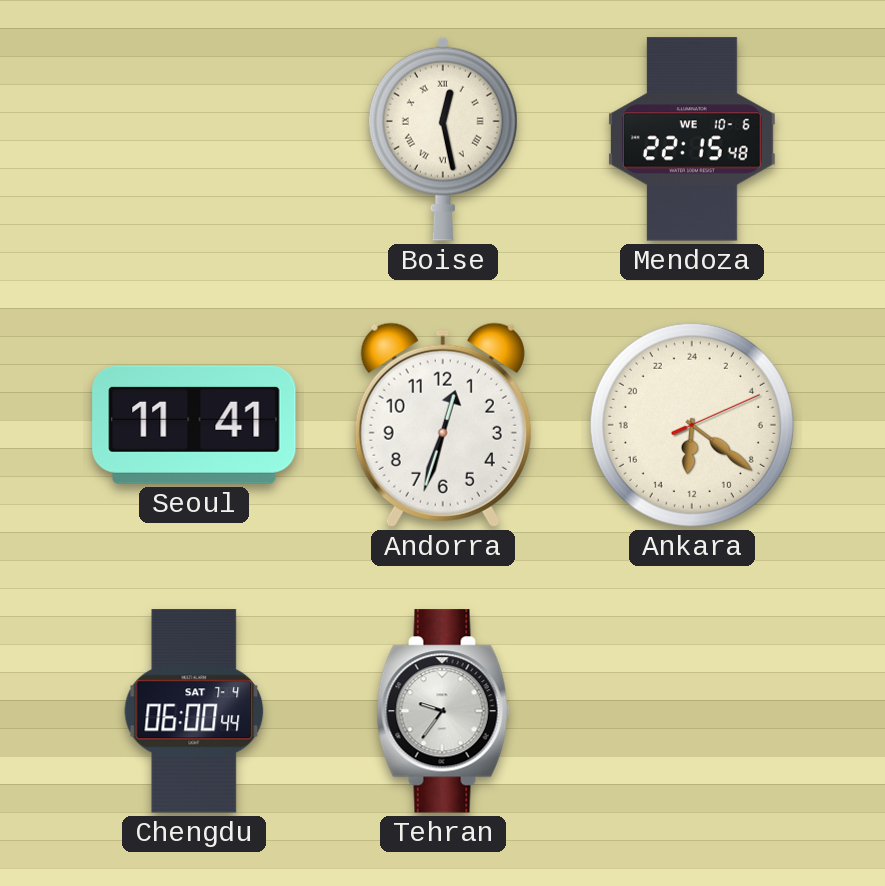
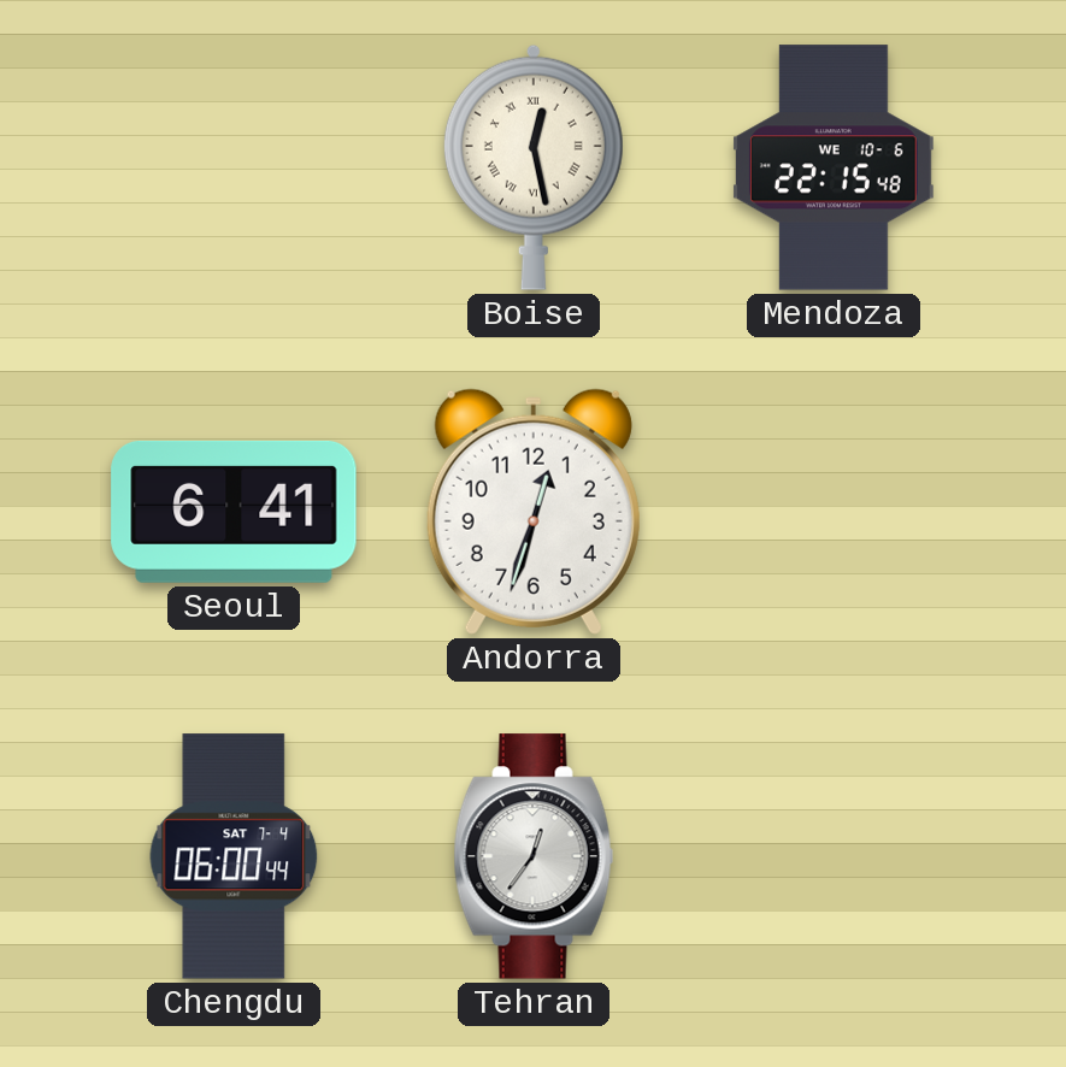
Seoul: 11:41 -> 6:41 (234, 512)
Ankara: 12:21 -> none (692, 425)
Tehran: 9:36 -> 12:36 (534, 856)
